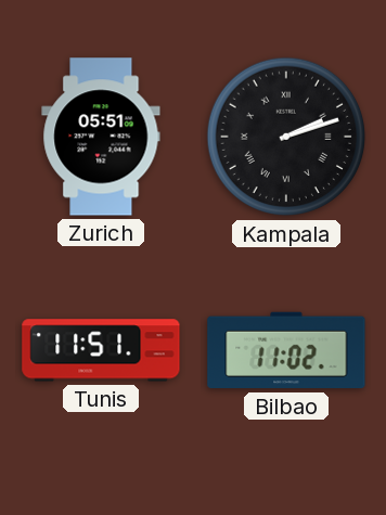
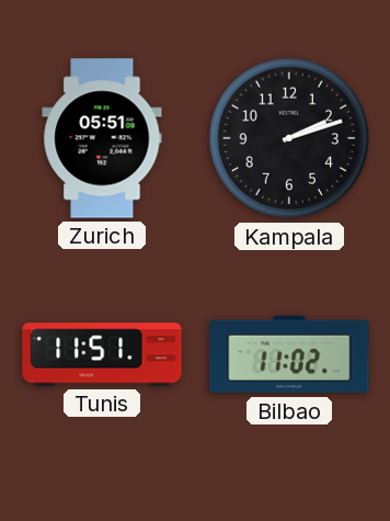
Kampala numerals: Roman -> Arabic (289, 138)
